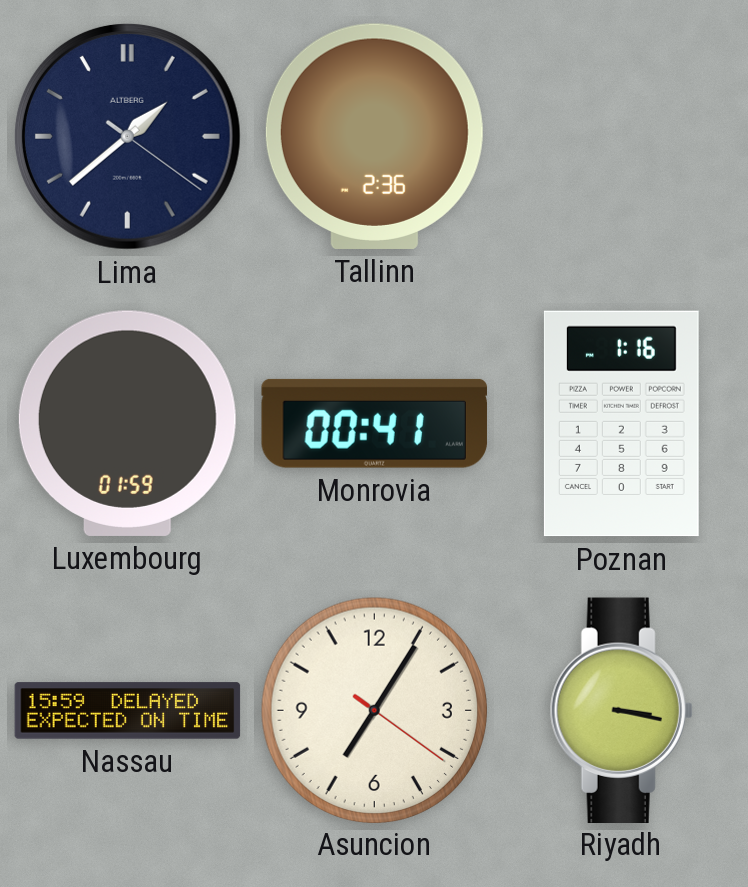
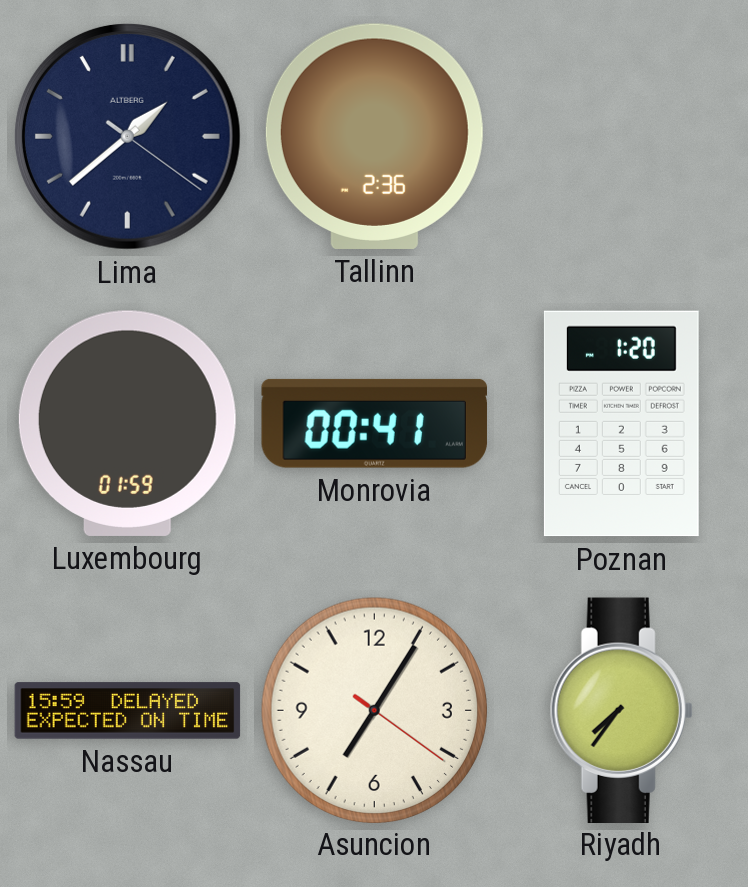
Poznan: 1:16 -> 1:20 (621, 424)
Riyadh: 3:17 -> 7:36 (621, 710)
